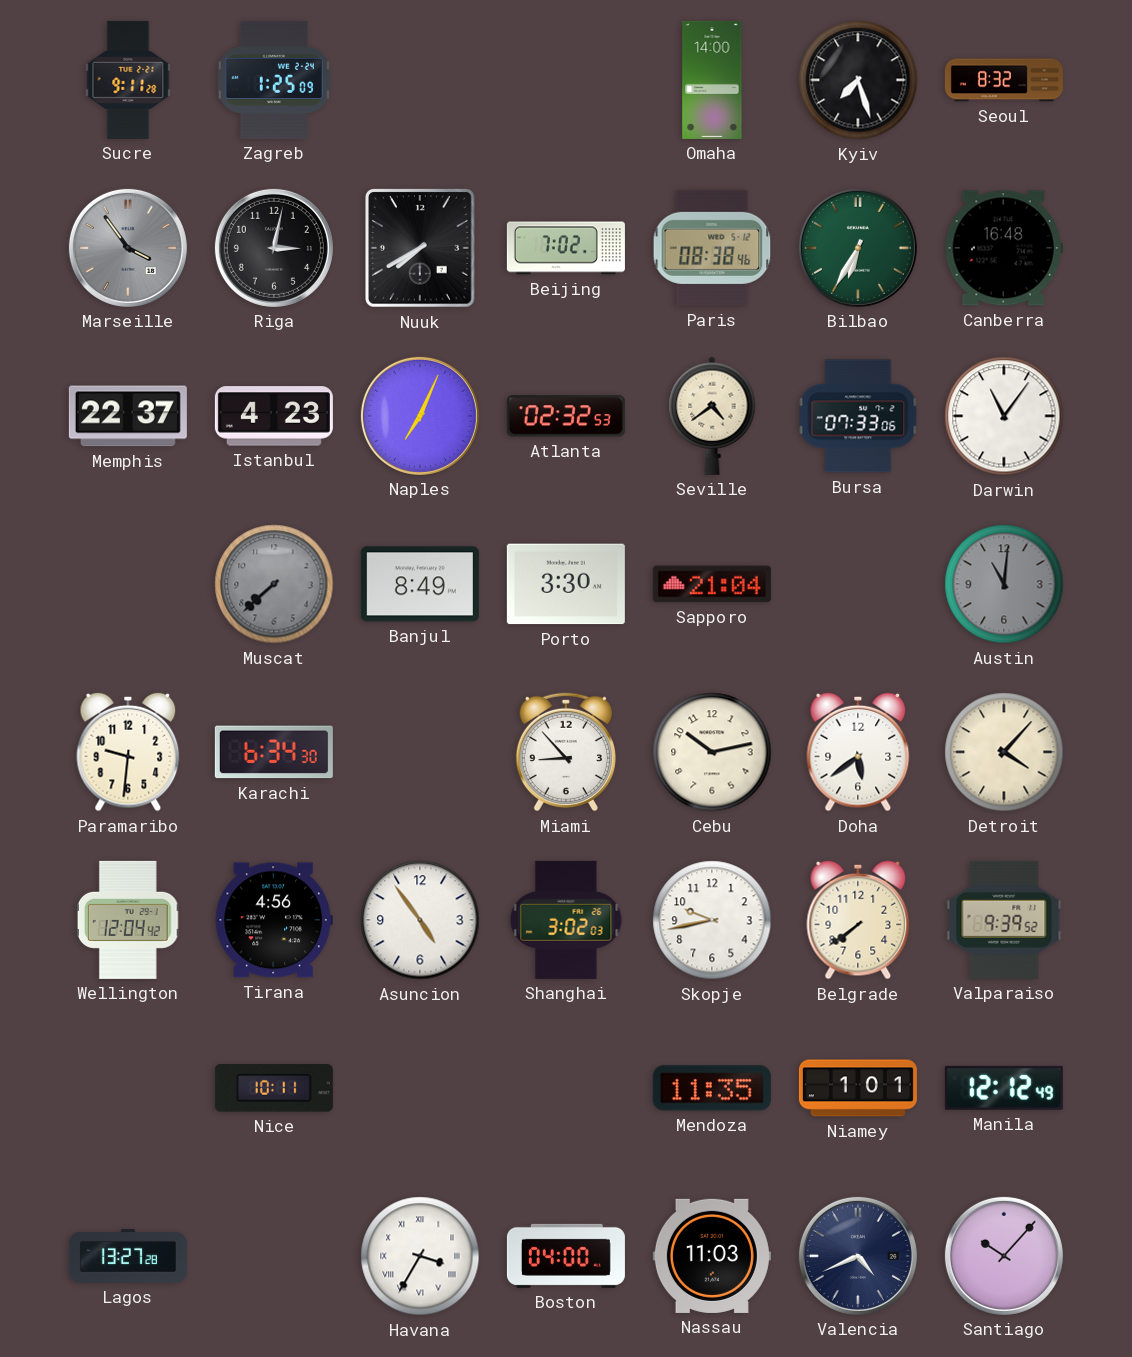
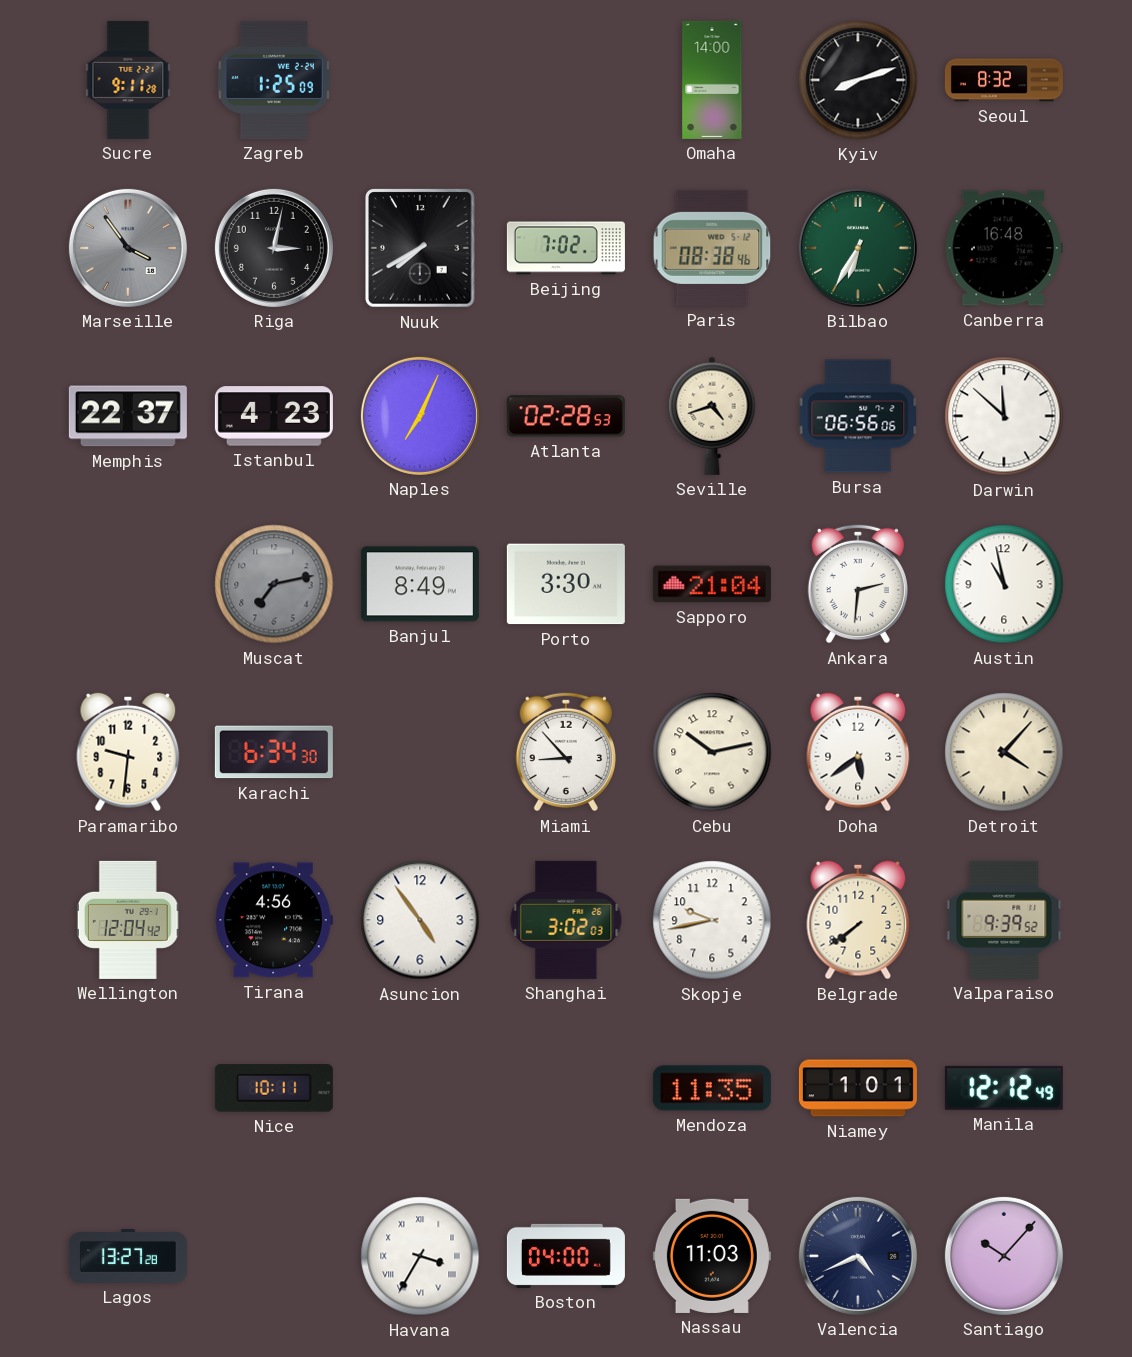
Kyiv: 7:27 -> 8:12 (858, 80)
Atlanta: 02:32 -> 02:28 (566, 416)
Seville: 4:39 -> 4:42 (712, 416)
Bursa: 07:33 -> 06:56 (858, 416)
Darwin: 11:06 -> 11:52 (1004, 416)
Muscat: 7:38 -> 7:13 (274, 584)
Ankara: none -> 2:31 (858, 584)
Austin: 11:01 -> 10:58 (1004, 584)
Austin dial: grey -> white (1004, 584)
